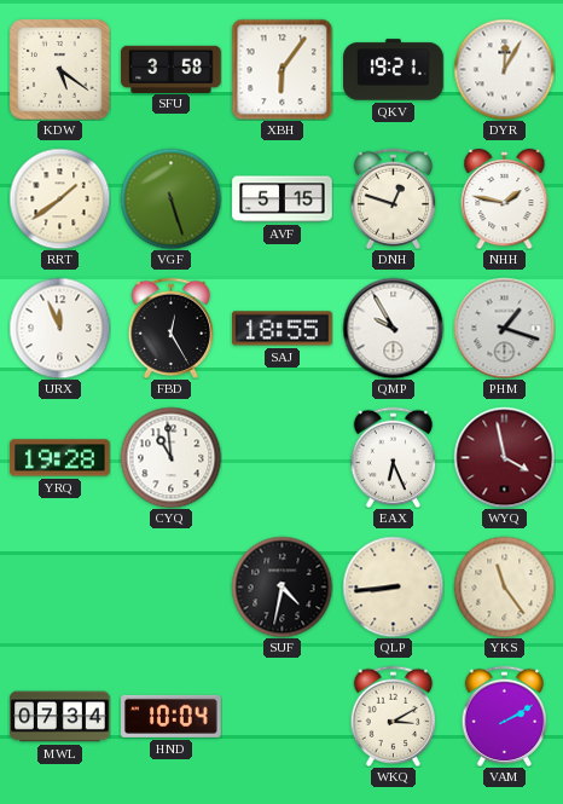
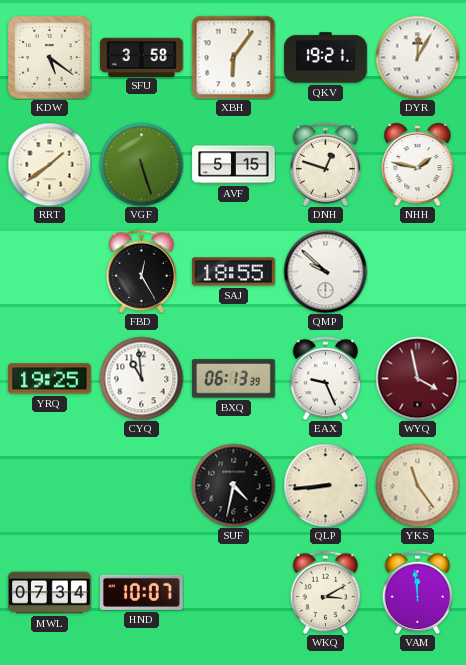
URX: 11:56 -> none (59, 328)
QMP: 9:55 -> 9:52 (325, 271)
PHM: 1:18 -> none (504, 328)
YRQ: 19:28 -> 19:25 (50, 379)
BXQ: none -> 06:13 (234, 379)
EAX: 6:26 -> 9:26 (326, 378)
HND: 10:04 -> 10:07 (142, 592)
VAM: 2:10 -> 11:59 (418, 592)
